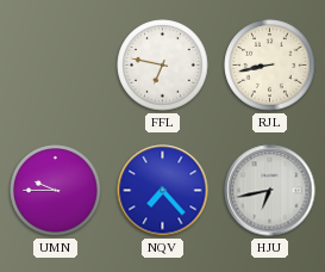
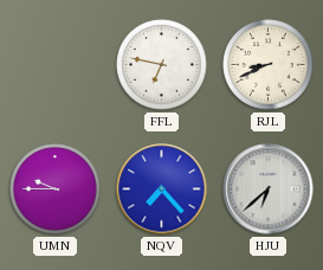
RJL: 8:43 -> 8:41 (269, 65)
HJU: 6:43 -> 6:38 (269, 189)
